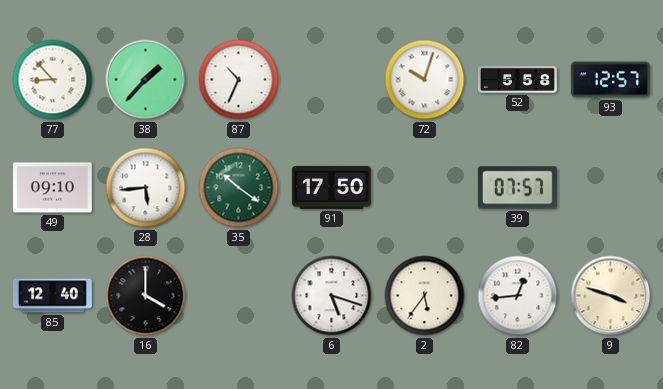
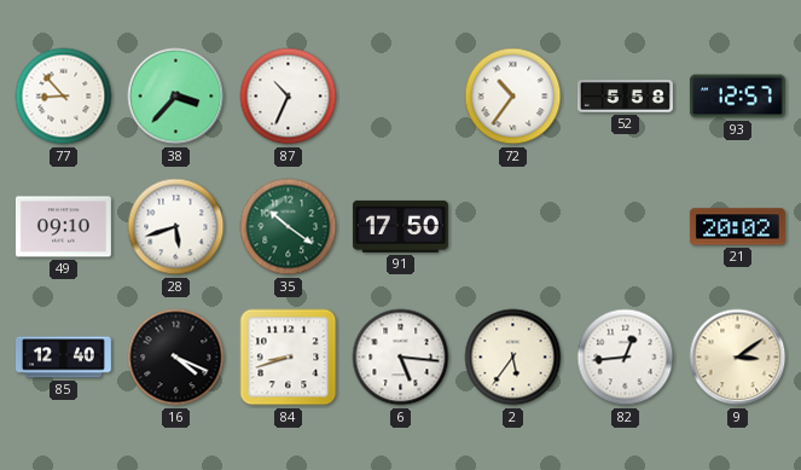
38: 1:37 -> 3:37 (176, 97)
72: 10:03 -> 10:36 (513, 97)
28: 5:44 -> 5:42 (176, 227)
39: 07:57 -> none (517, 188)
21: none -> 20:02 (737, 227)
16: 4:00 -> 4:19 (176, 358)
84: none -> 8:42 (289, 358)
6: 5:18 -> 5:16 (401, 358)
9: 3:48 -> 3:09 (738, 358)
